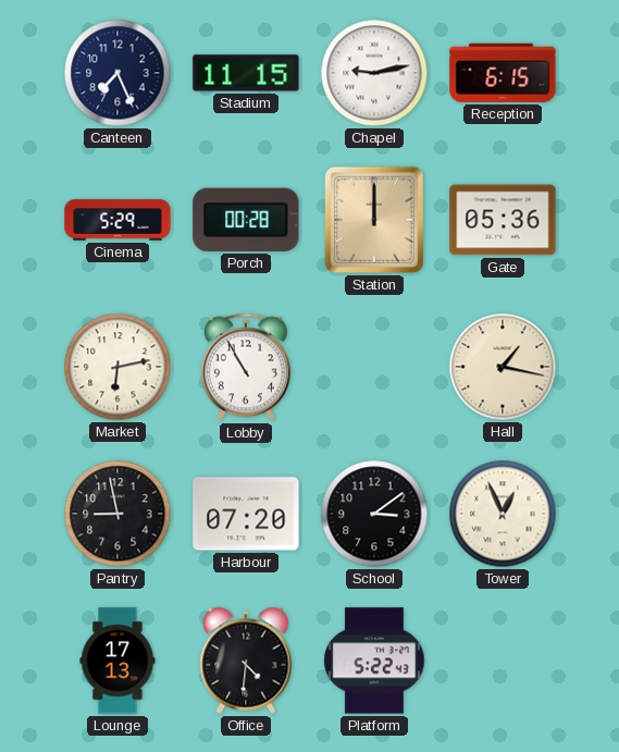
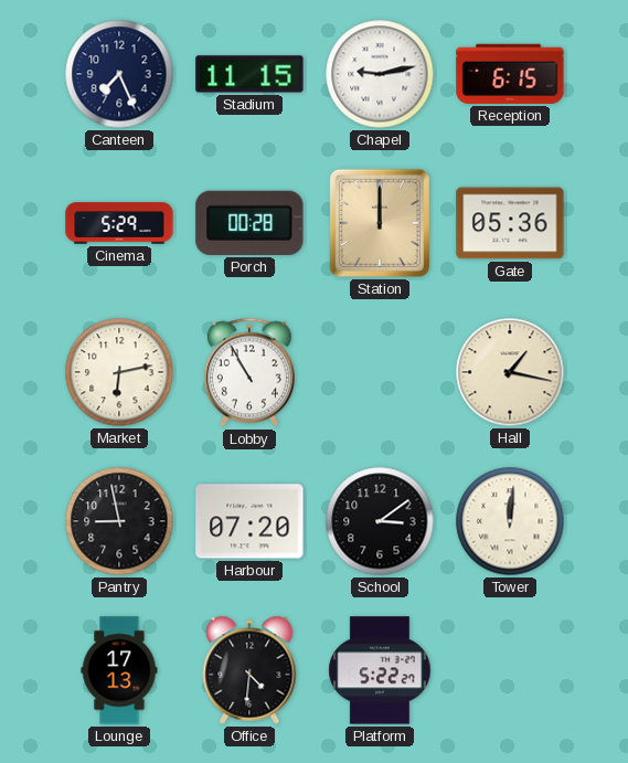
Tower: 12:56 -> 12:01 (510, 521)
Platform: 5:22:43 -> 5:22:27 (380, 670)
